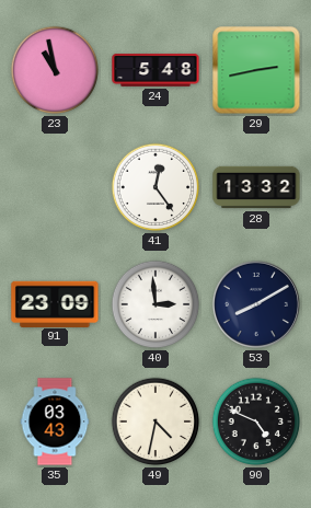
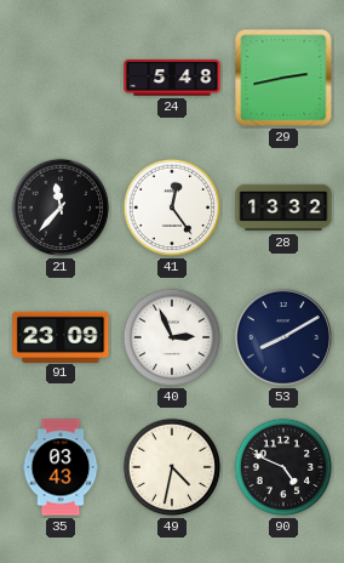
23: 10:58 -> none (55, 70)
21: none -> 11:37 (61, 207)
40: 2:59 -> 2:56 (172, 337)
